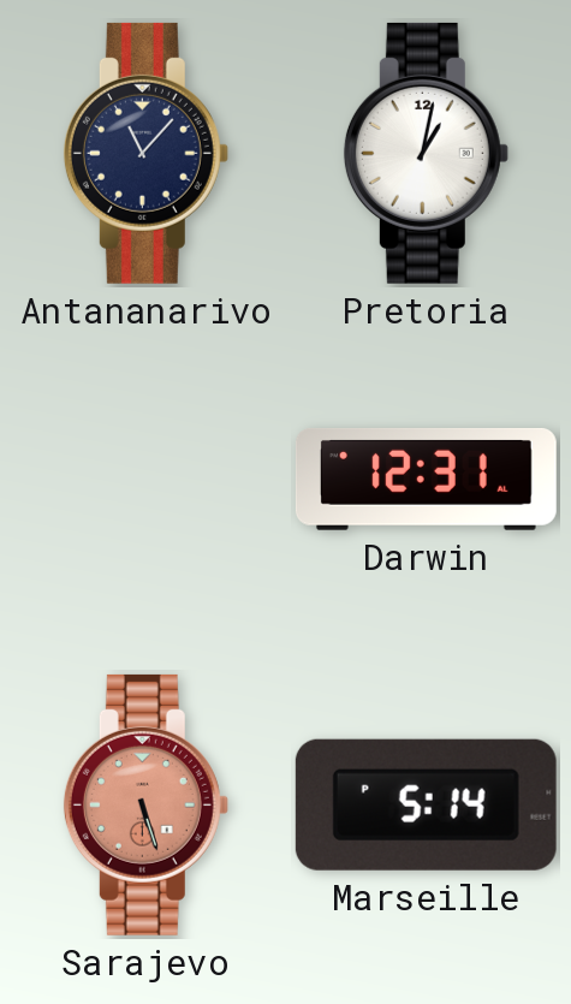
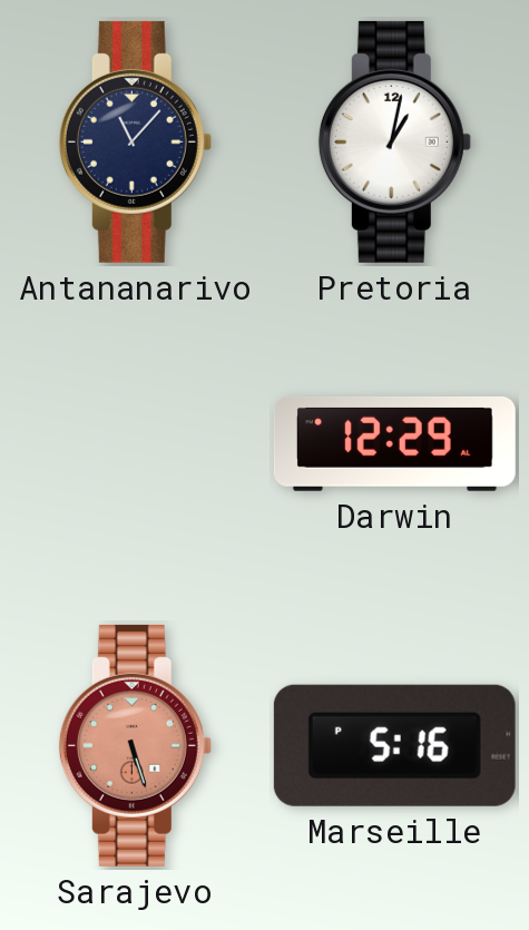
Darwin: 12:31 -> 12:29 (394, 443)
Marseille: 5:14 -> 5:16 (394, 745)
